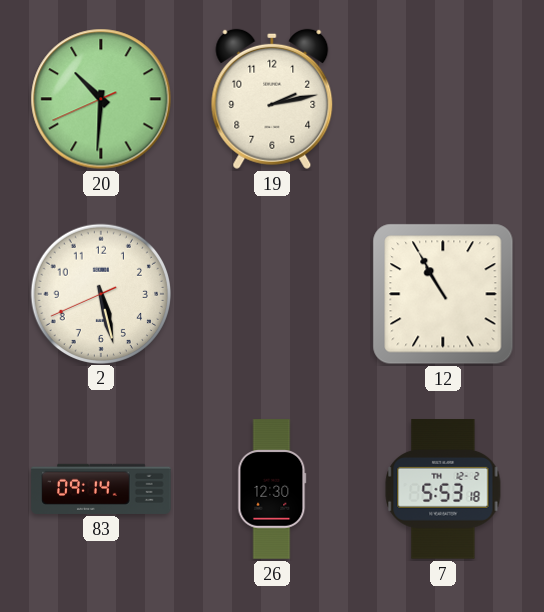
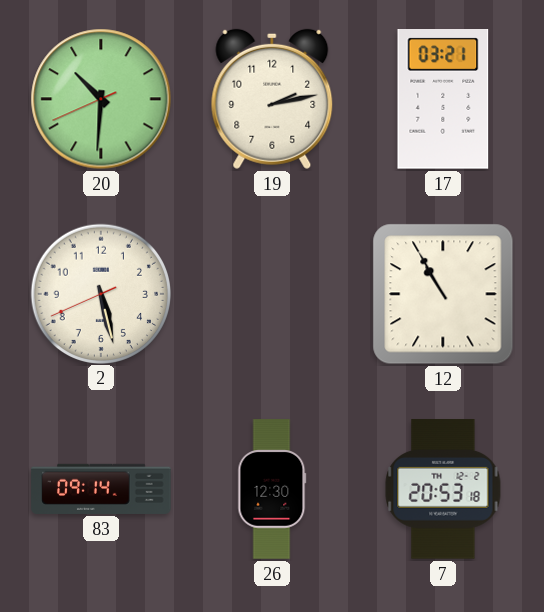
17: none -> 03:21 (443, 100)
7: 5:53 -> 20:53 (443, 489)
